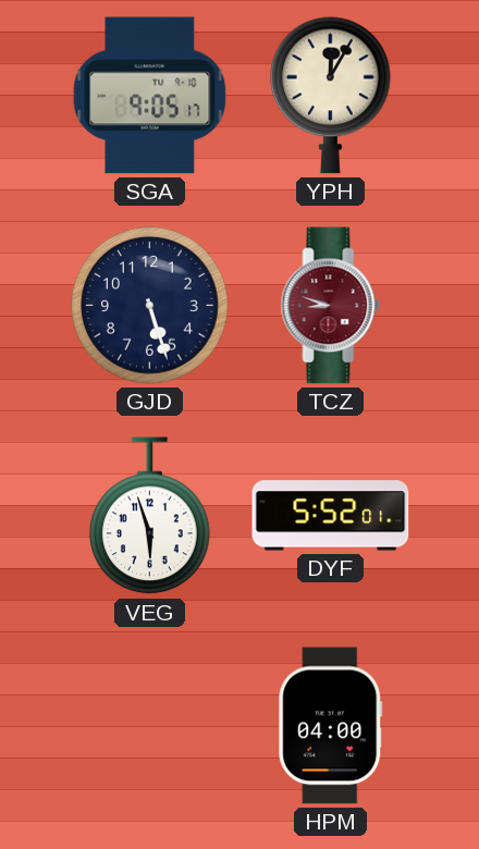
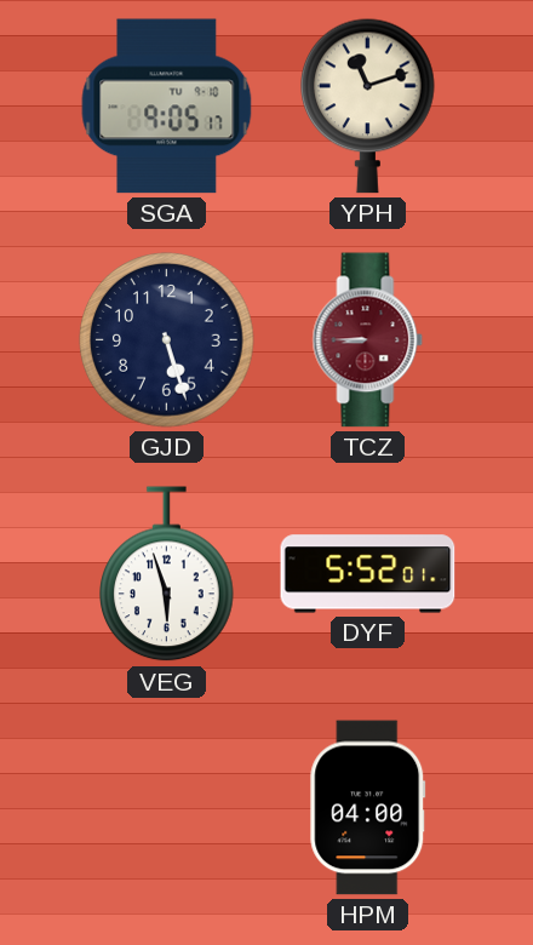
YPH: 12:05 -> 11:12 (368, 105)
TCZ: 8:48 -> 8:45 (368, 340)
